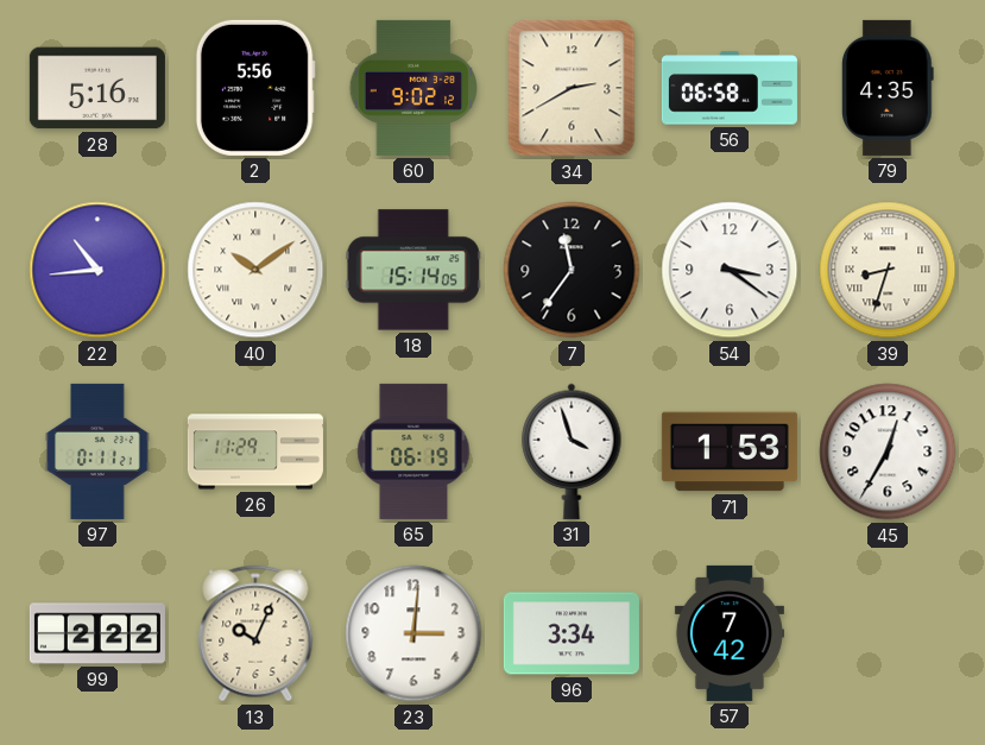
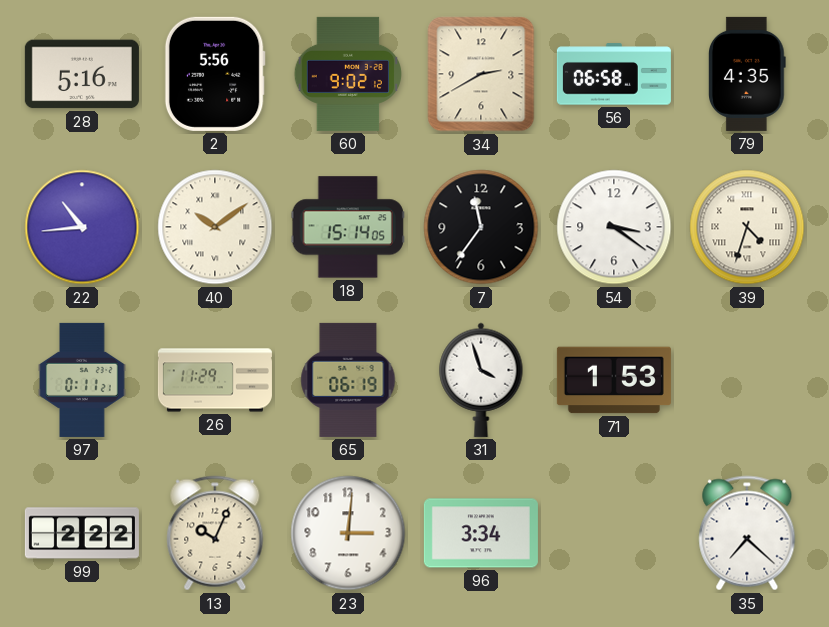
39: 8:33 -> 4:33 (747, 227)
45: 12:35 -> none (888, 452)
57: 7:42 -> none (730, 633)
35: none -> 7:22 (747, 533)
